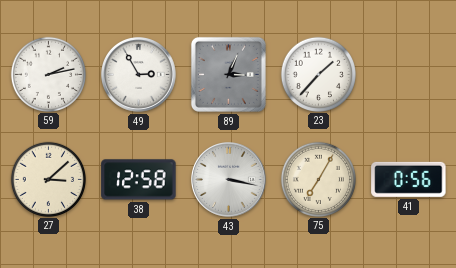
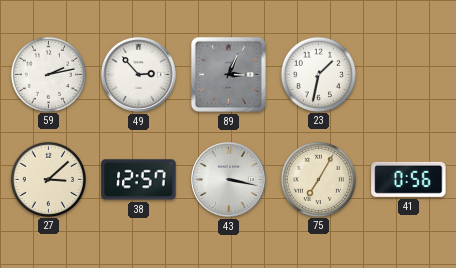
49: 2:55 -> 2:53 (139, 75)
23: 1:37 -> 1:32 (318, 74)
38: 12:58 -> 12:57 (139, 180)
